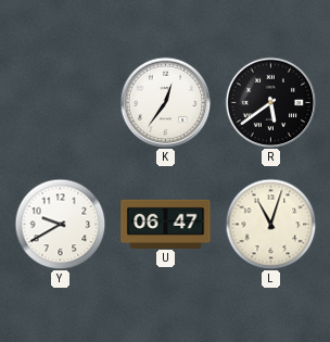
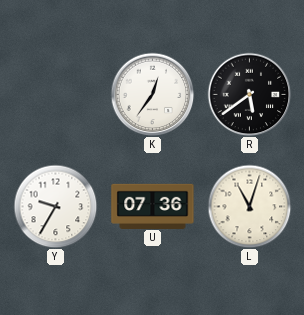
Y: 9:40 -> 9:35 (55, 206)
U: 06:47 -> 07:36 (153, 206)
